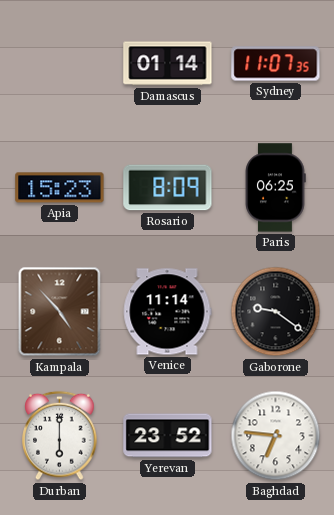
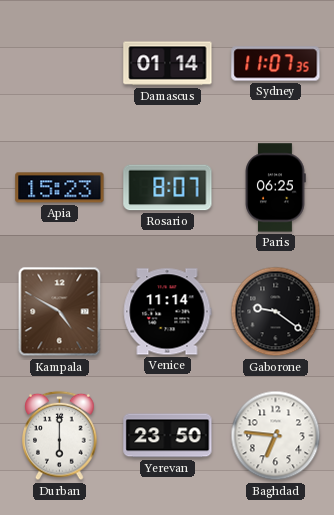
Rosario: 8:09 -> 8:07 (168, 188)
Kampala: 4:53 -> 4:50 (60, 312)
Yerevan: 23:52 -> 23:50 (168, 436)
